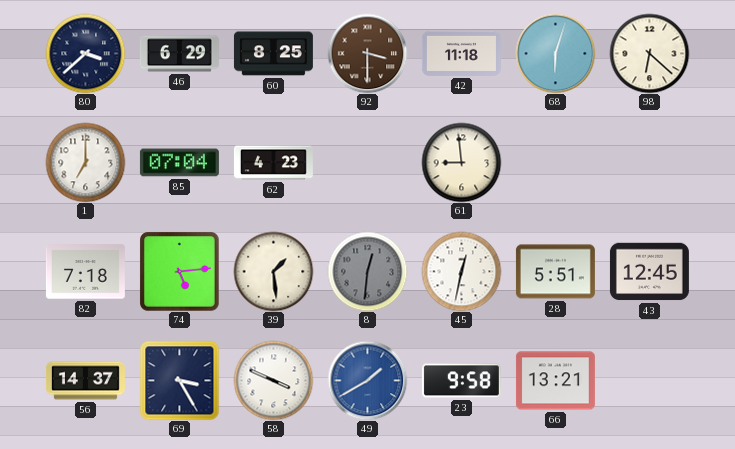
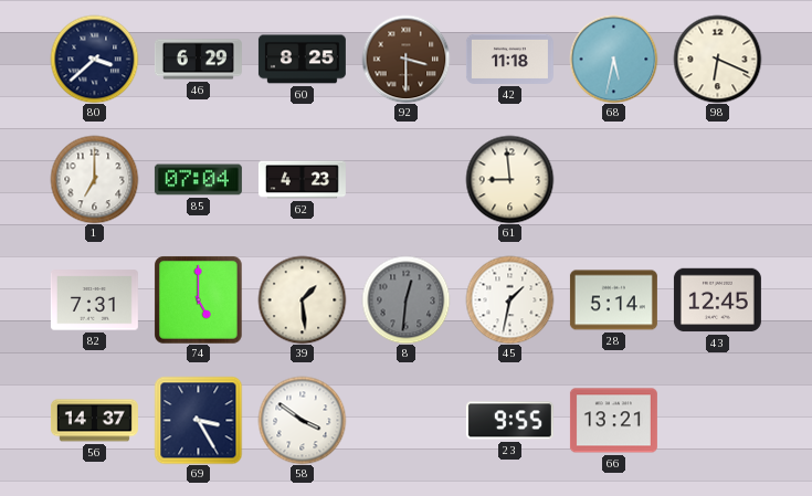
68: 6:03 -> 5:32 (613, 59)
98: 6:22 -> 6:19 (717, 59)
82: 7:18 -> 7:31 (94, 300)
74: 5:14 -> 5:00 (199, 300)
45: 12:32 -> 1:32 (509, 299)
28: 5:51 -> 5:14 (613, 300)
58: 3:49 -> 3:51 (302, 420)
49: 1:40 -> none (367, 380)
23: 9:58 -> 9:55 (509, 421)
